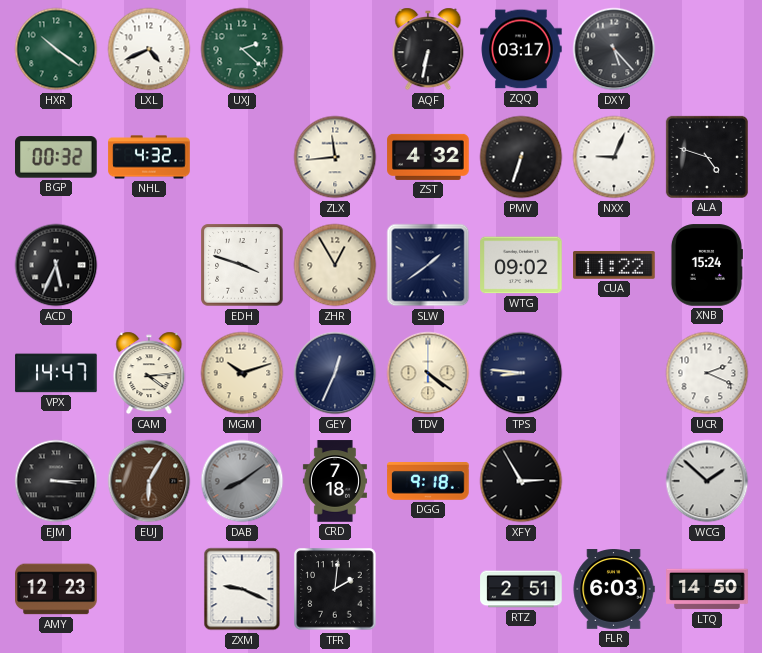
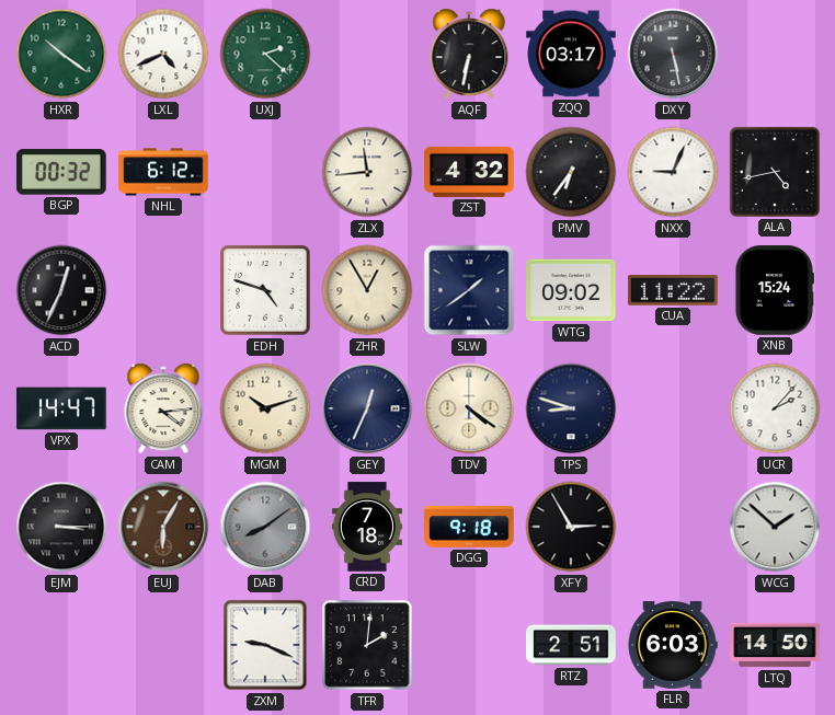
DXY: 5:23 -> 5:28 (673, 54)
NHL: 4:32 -> 6:12 (163, 172)
PMV: 6:33 -> 6:36 (571, 172)
ALA: 4:48 -> 4:43 (775, 172)
ACD: 5:34 -> 12:34 (61, 290)
EDH: 3:48 -> 4:48 (265, 290)
TPS: 8:46 -> 8:48 (571, 408)
UCR: 2:19 -> 2:07 (775, 408)
AMY: 12:23 -> none (56, 589)
